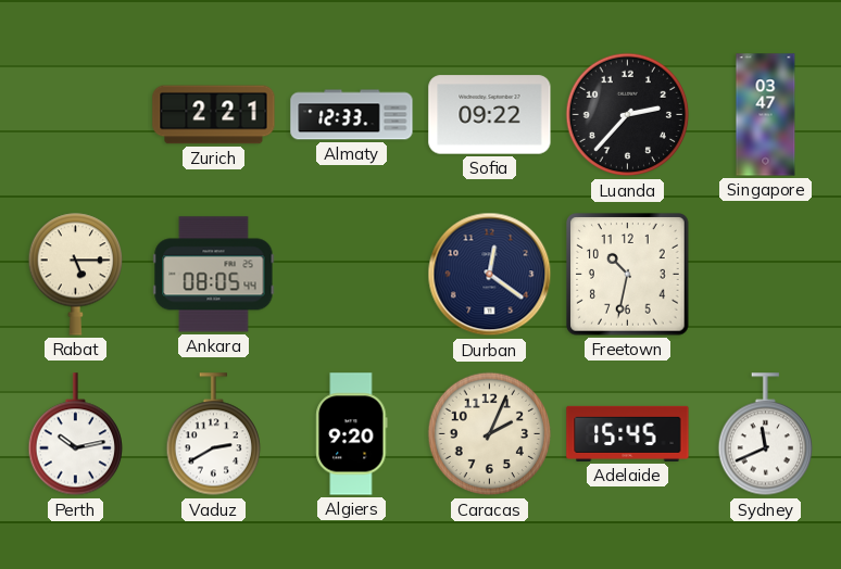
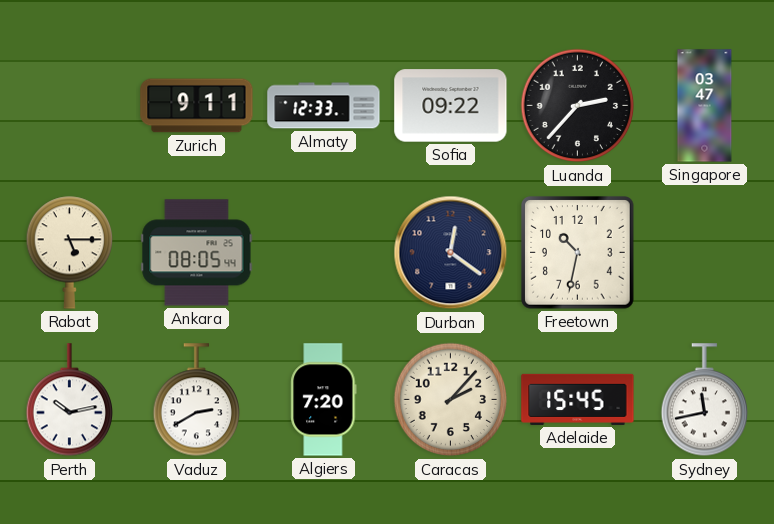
Zurich: 2:21 -> 9:11 (197, 106)
Algiers: 9:20 -> 7:20 (324, 400)
Caracas: 2:04 -> 2:07 (451, 400)
Sydney: 11:41 -> 11:43 (704, 400)
